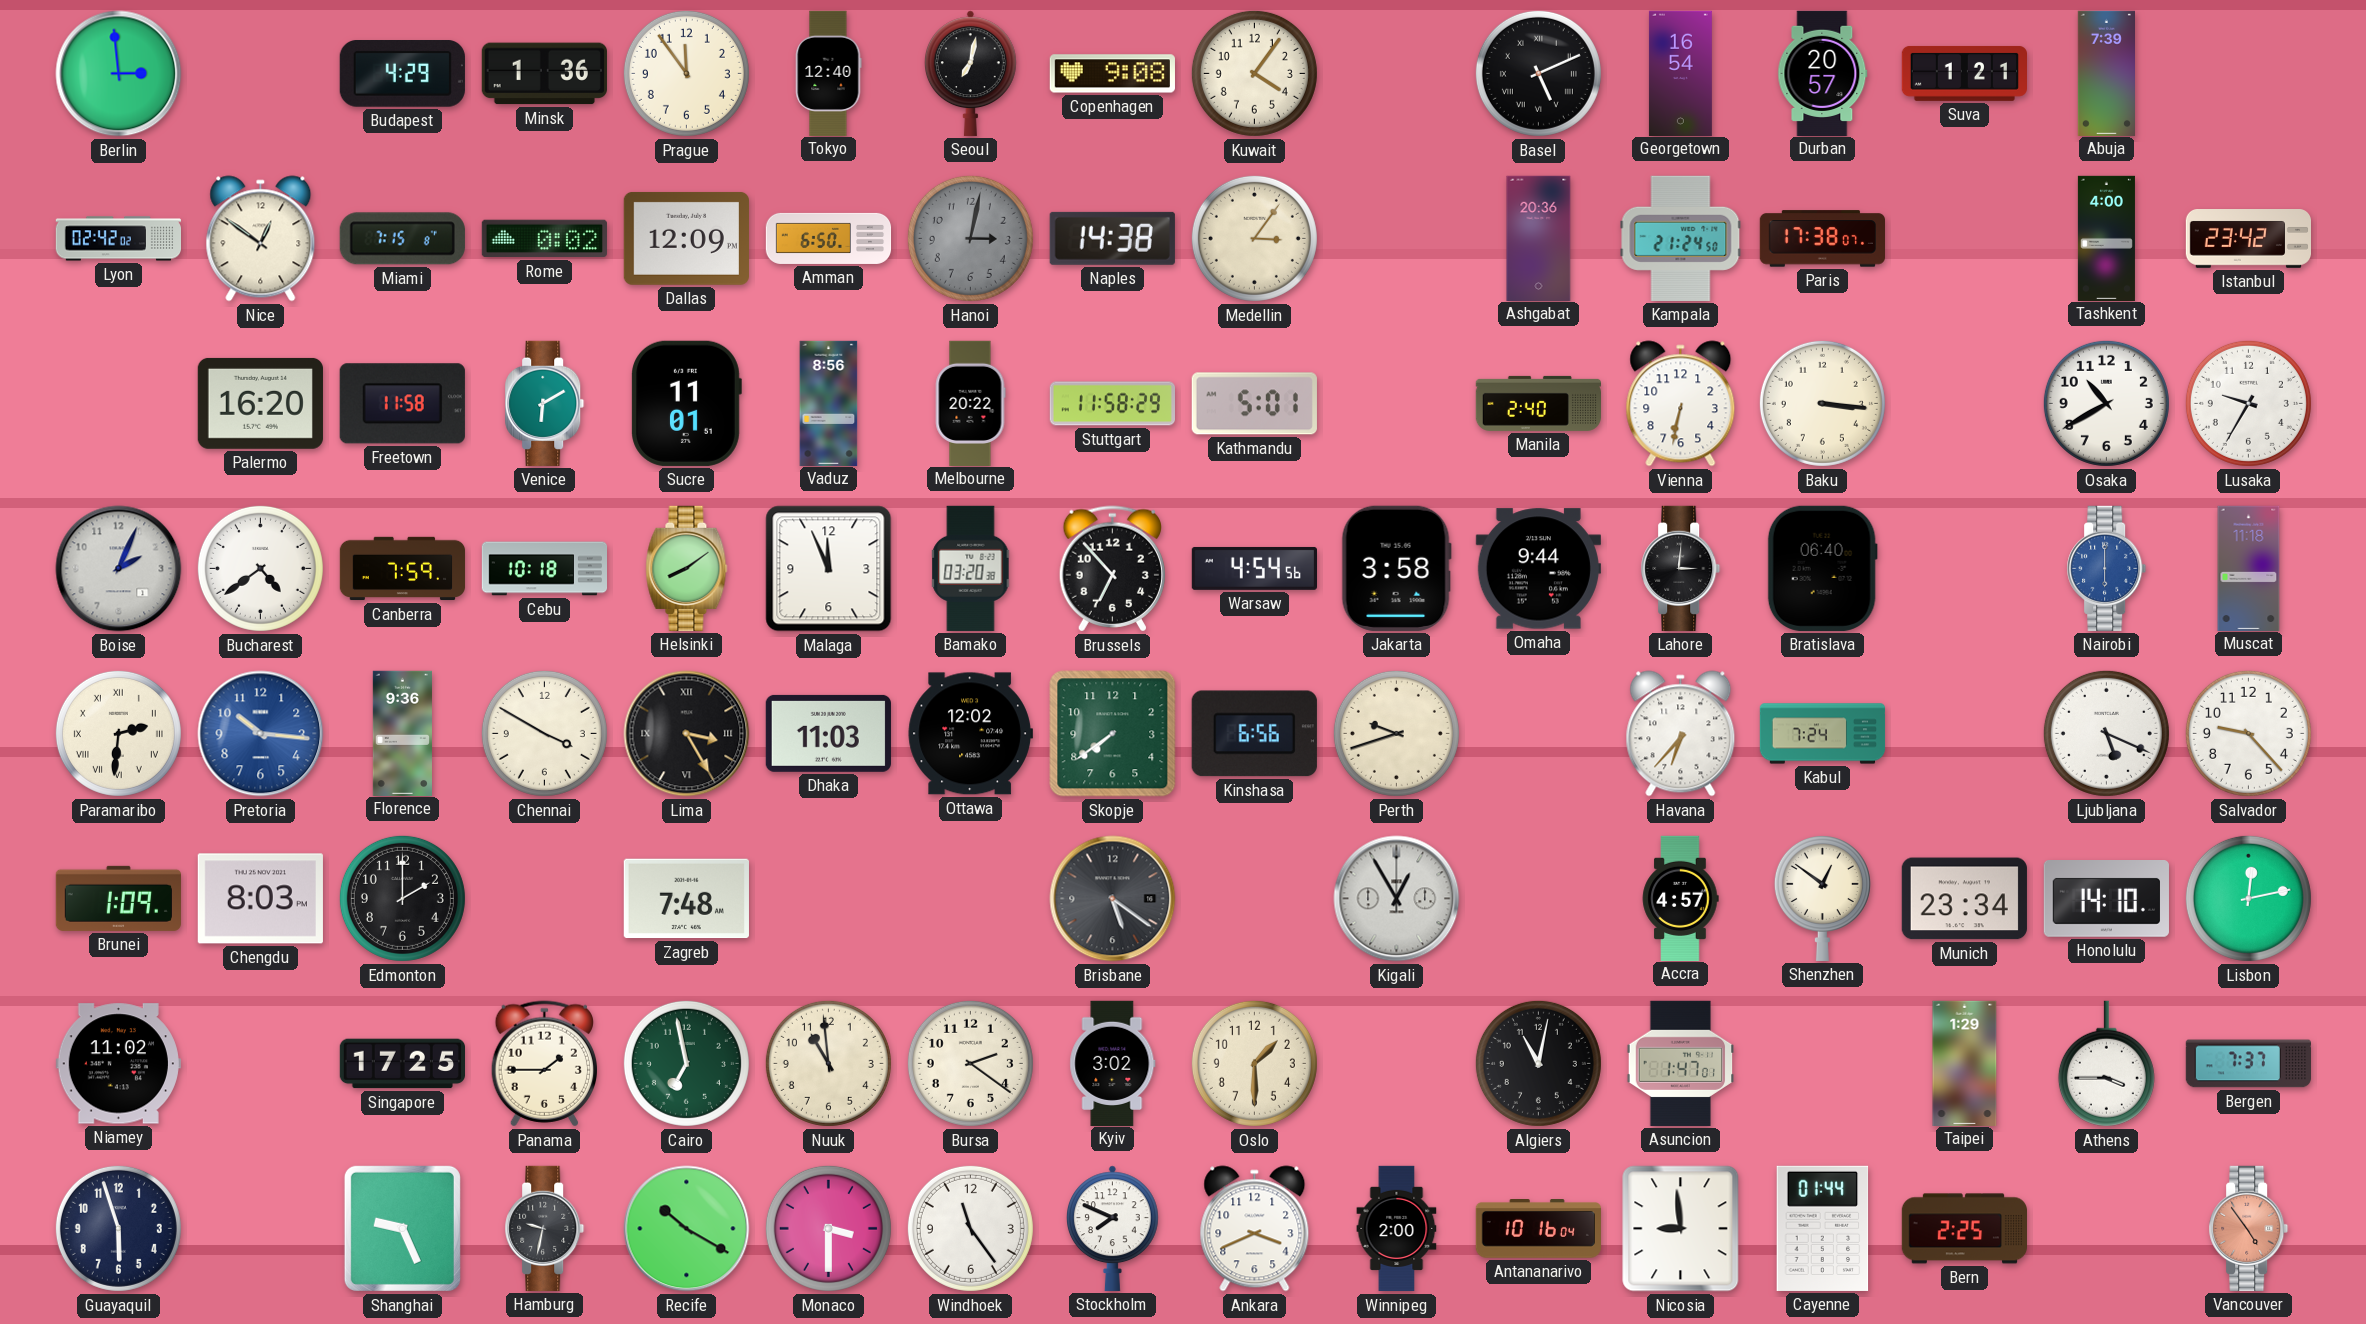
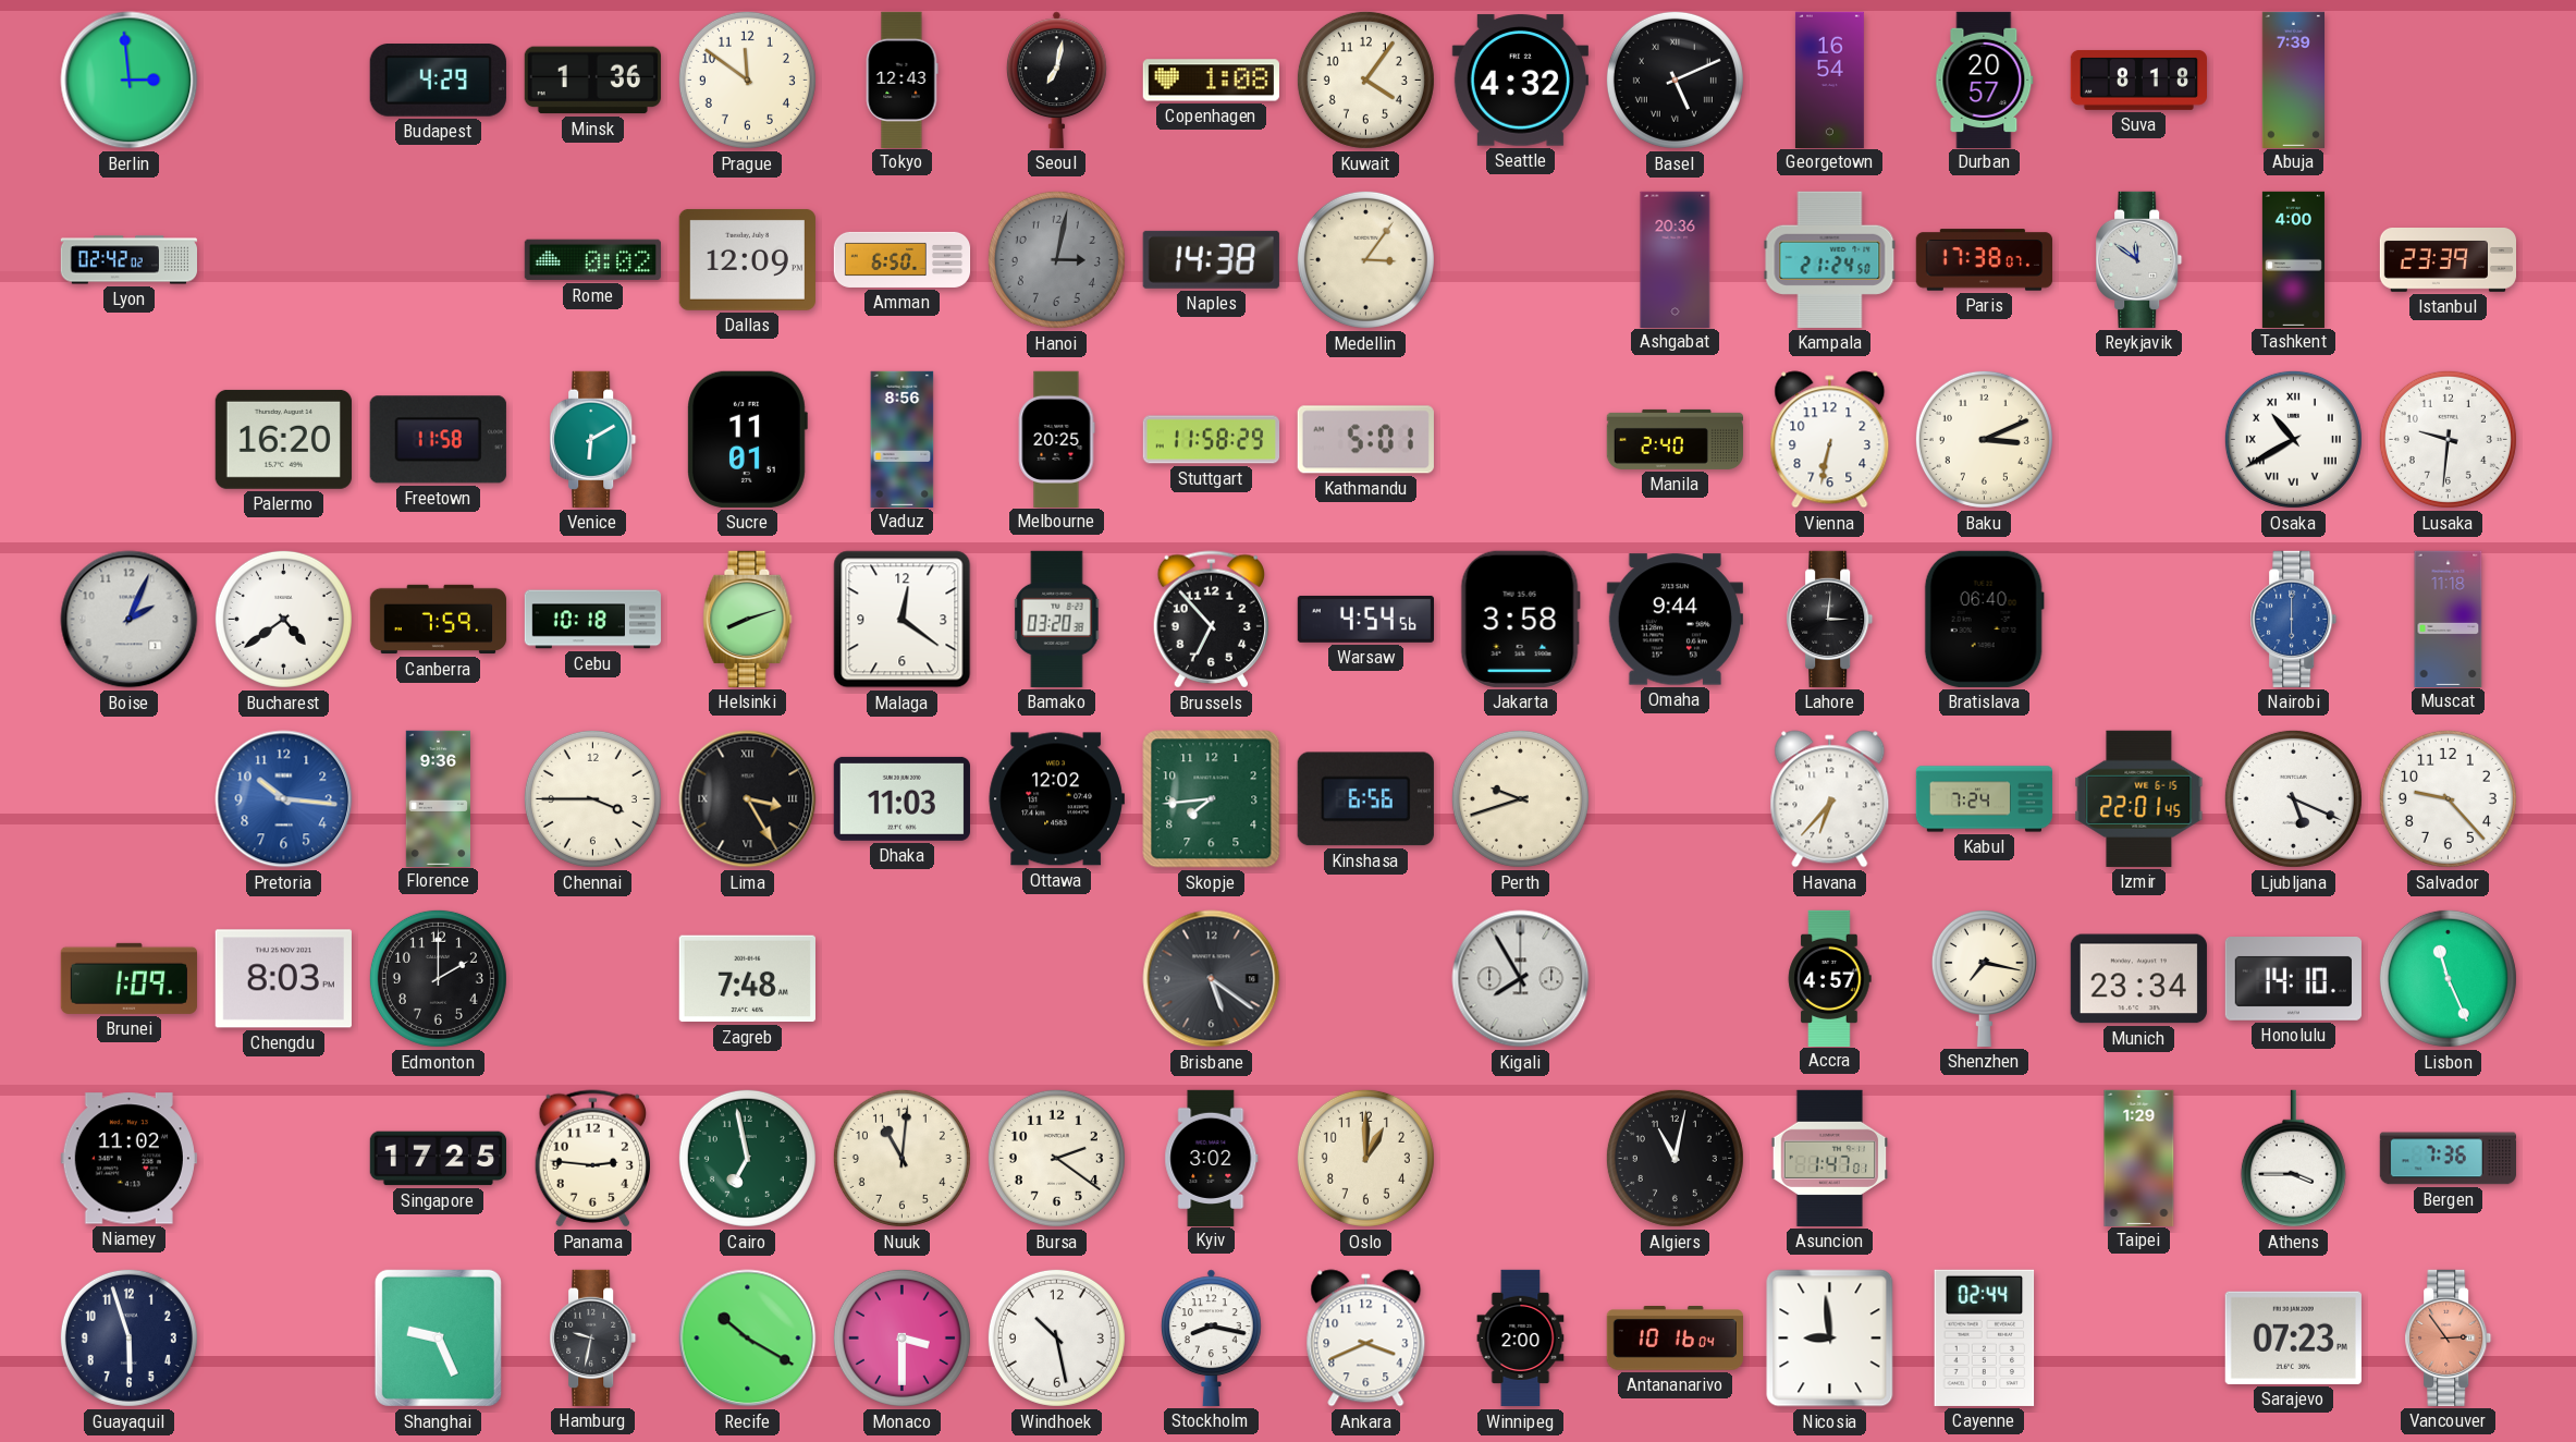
Prague: 11:54 -> 11:51 (747, 80)
Tokyo: 12:40 -> 12:43 (903, 80)
Copenhagen: 9:08 -> 1:08 (1211, 81)
Seattle: none -> 4:32 (1520, 81)
Suva: 1:21 -> 8:18 (2138, 80)
Nice: 12:51 -> none (261, 239)
Miami: 7:15 -> none (402, 239)
Reykjavik: none -> 11:51 (2139, 259)
Istanbul: 23:42 -> 23:39 (2449, 260)
Melbourne: 20:22 -> 20:25 (1056, 439)
Baku: 3:16 -> 3:11 (1984, 439)
Osaka numerals: Arabic -> Roman (2293, 439)
Lusaka: 9:35 -> 9:31 (2448, 439)
Helsinki: 8:09 -> 8:12 (748, 619)
Malaga: 11:56 -> 12:21 (903, 620)
Paramaribo: 2:31 -> none (118, 733)
Chennai: 3:50 -> 3:45 (592, 798)
Skopje: 7:39 -> 7:44 (1212, 799)
Izmir: none -> 22:01 (2139, 798)
Kigali: 12:55 -> 7:55 (1521, 979)
Shenzhen: 12:51 -> 7:17 (1984, 978)
Lisbon: 12:13 -> 11:26 (2448, 978)
Panama: 1:45 -> 2:46 (592, 1159)
Nuuk: 10:59 -> 11:01 (901, 1158)
Oslo: 1:30 -> 1:00 (1365, 1158)
Bergen: 7:37 -> 7:36 (2448, 1159)
Windhoek: 11:24 -> 10:28 (1056, 1337)
Stockholm: 7:49 -> 8:17 (1212, 1337)
Cayenne: 01:44 -> 02:44 (1985, 1337)
Bern: 2:25 -> none (1964, 1229)
Sarajevo: none -> 07:23 (2293, 1337)
Vancouver: 4:54 -> 2:54 (2449, 1337)
